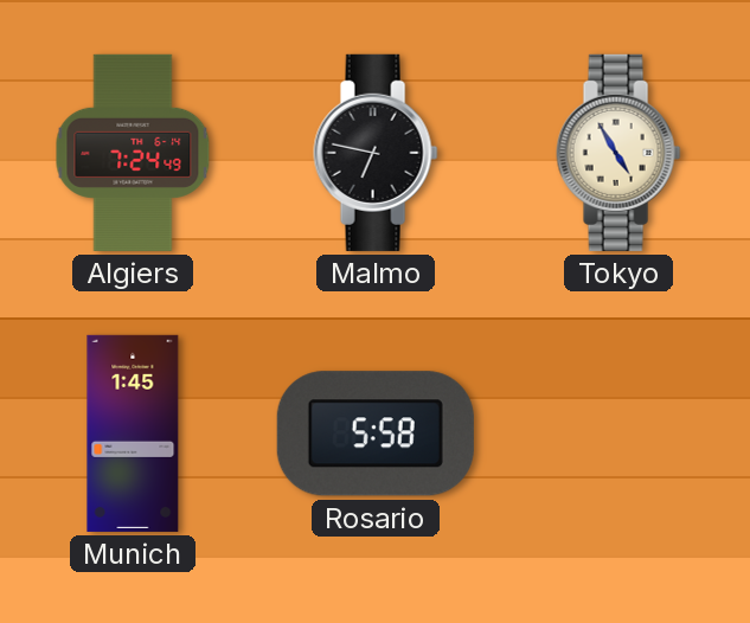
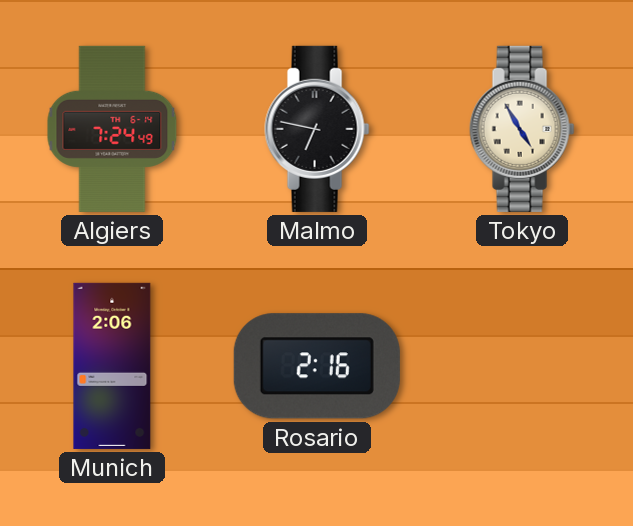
Munich: 1:45 -> 2:06 (112, 366)
Rosario: 5:58 -> 2:16 (317, 366)
